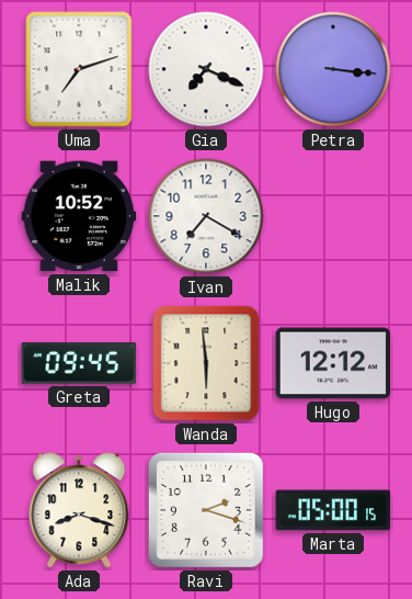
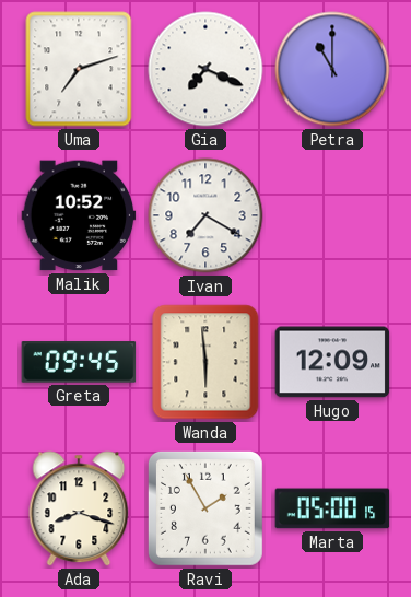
Petra: 3:16 -> 11:00 (332, 69)
Hugo: 12:12 -> 12:09 (332, 362)
Ravi: 2:18 -> 1:55 (205, 508)
